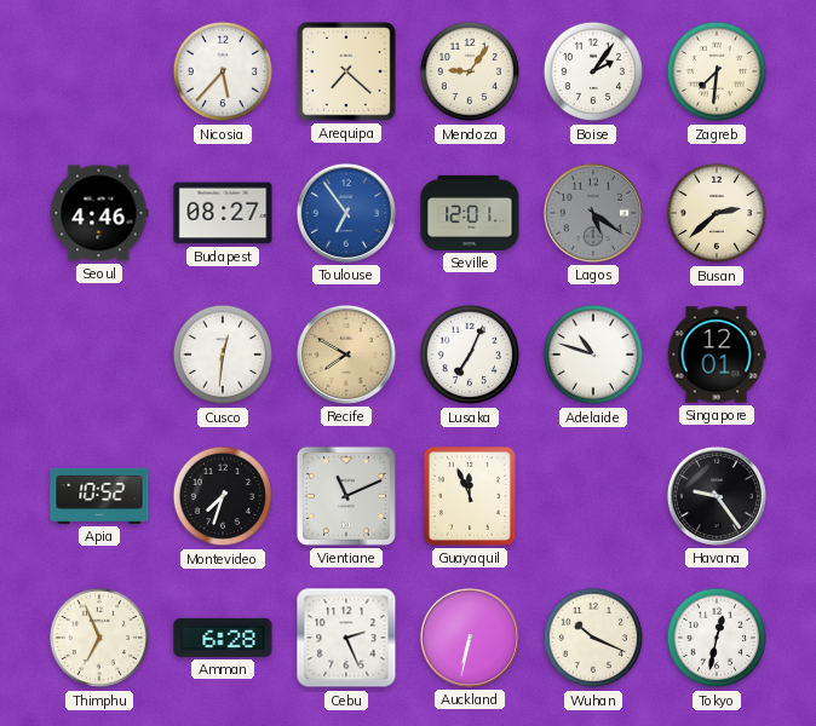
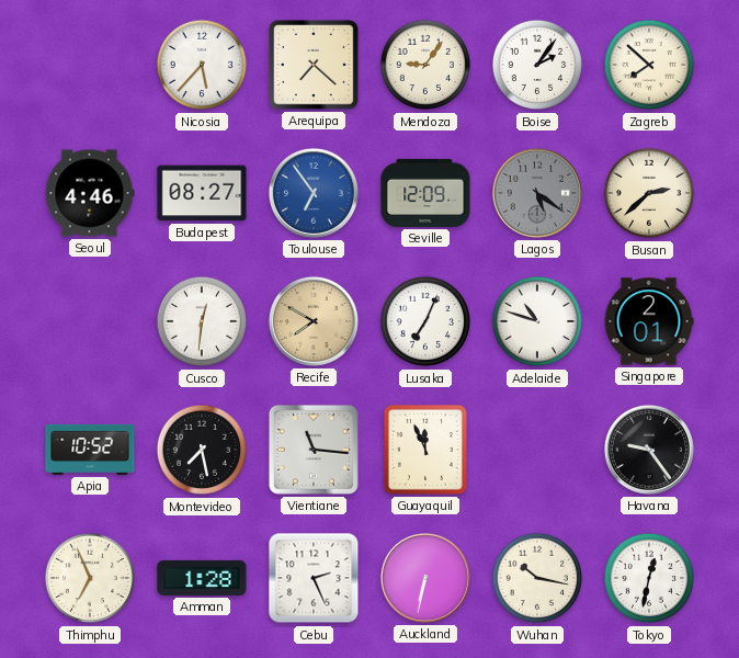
Zagreb: 7:31 -> 7:52 (649, 65)
Seville: 12:01 -> 12:09 (425, 193)
Singapore: 12:01 -> 2:01 (649, 321)
Montevideo: 7:33 -> 7:28 (202, 450)
Vientiane: 11:11 -> 11:16 (314, 450)
Amman: 6:28 -> 1:28 (202, 578)
Wuhan: 10:19 -> 10:17 (537, 578)
